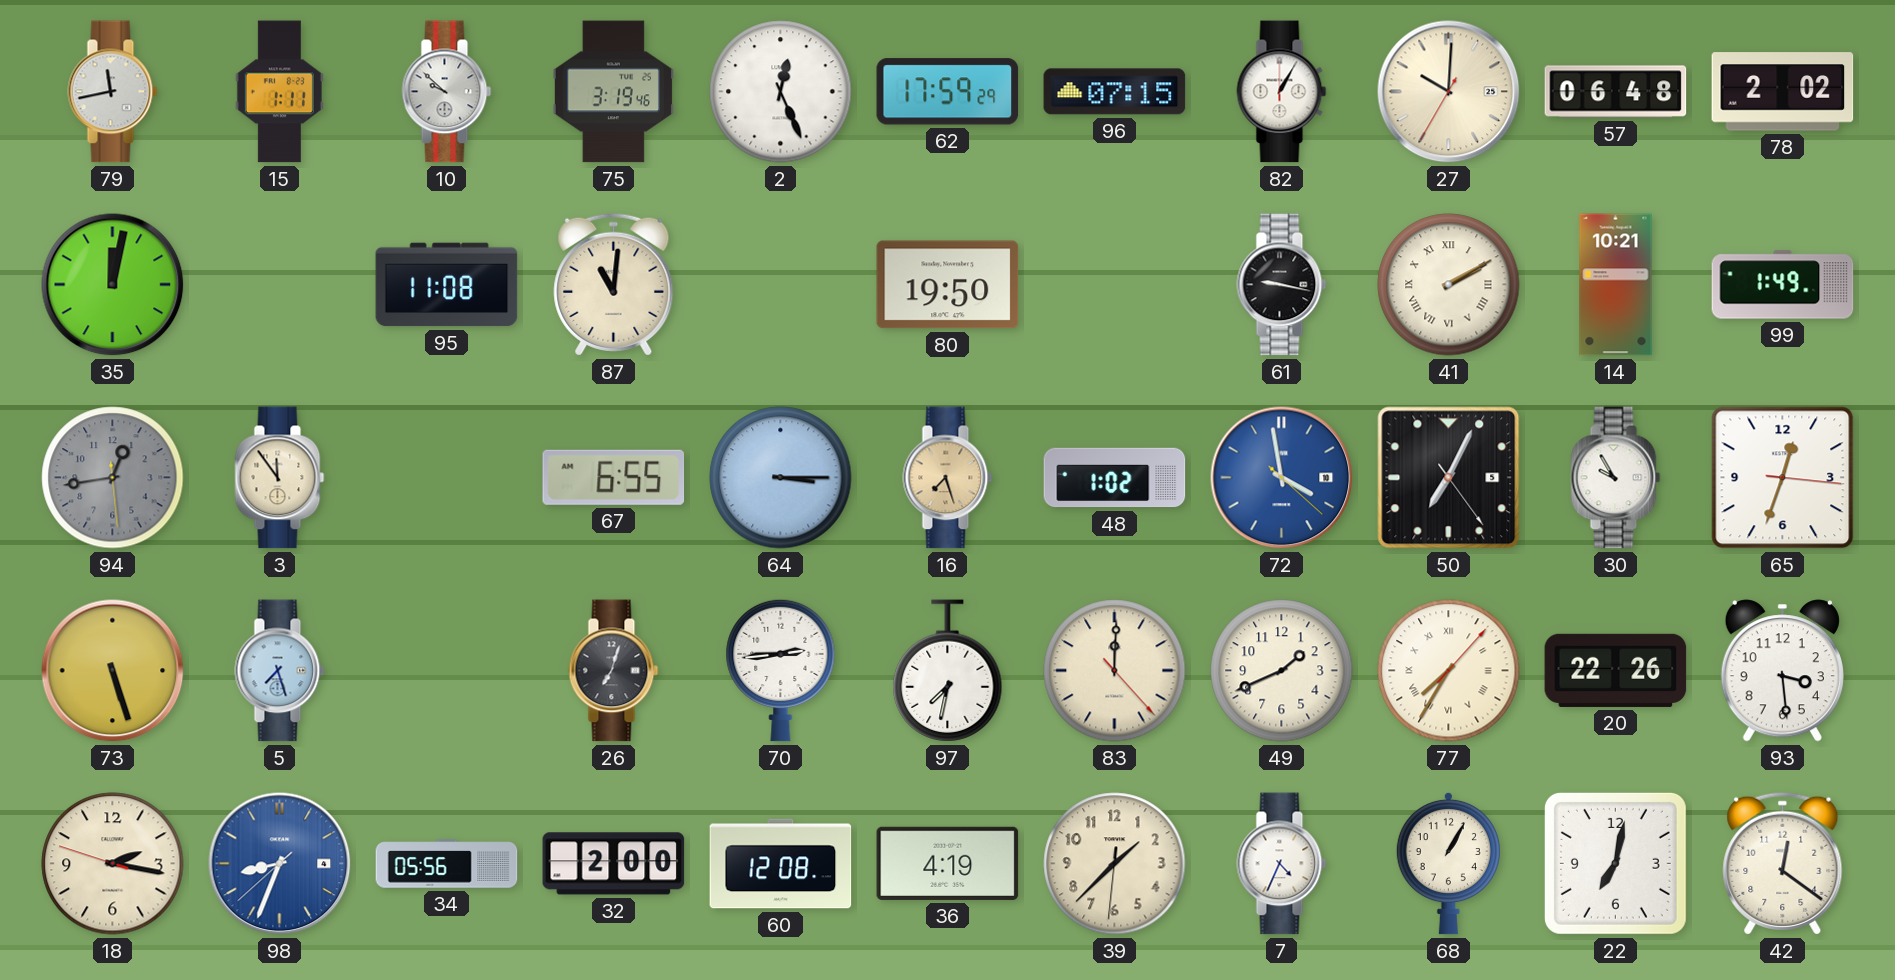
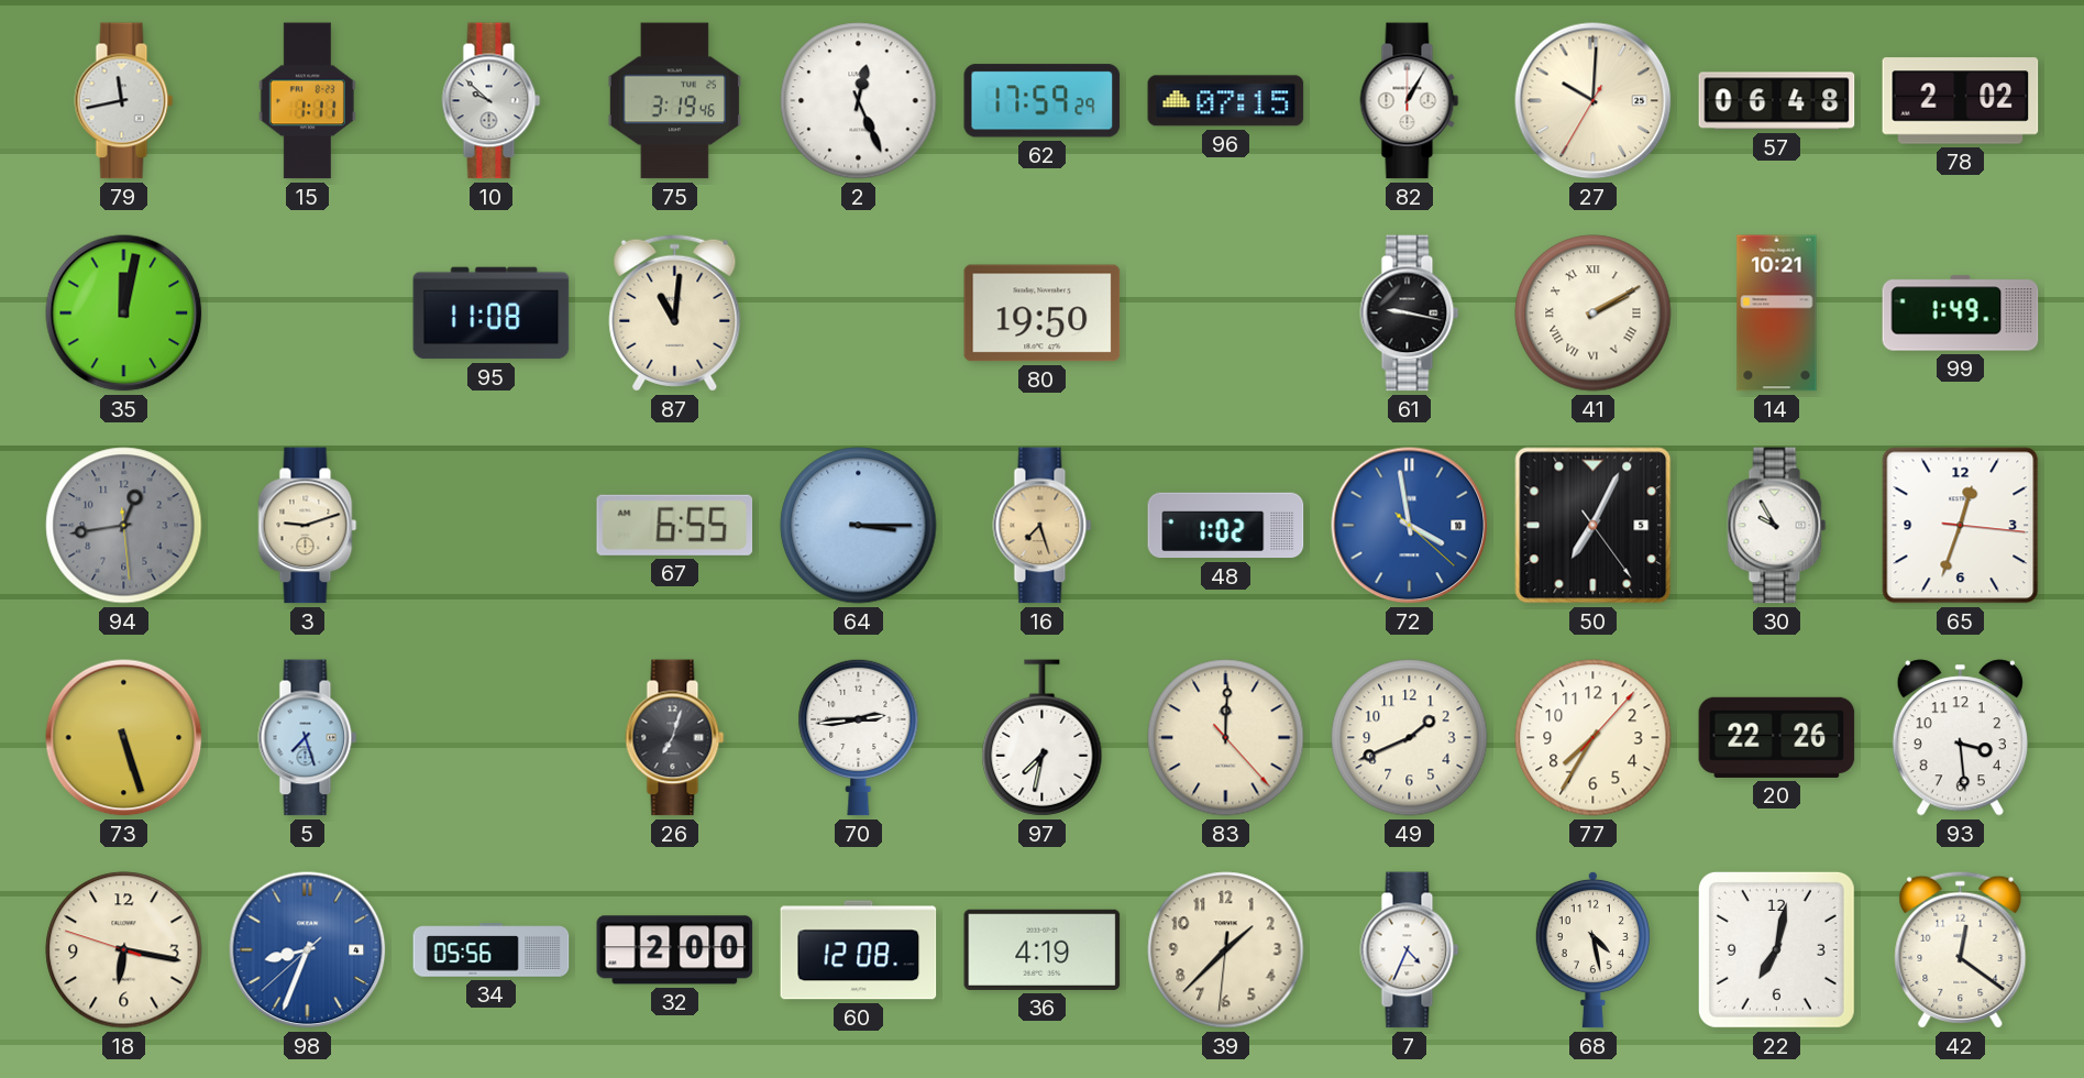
3: 11:54 -> 9:12 (308, 526)
77 numerals: Roman -> Arabic (1594, 738)
18: 2:16 -> 6:16 (124, 950)
68: 1:05 -> 4:28 (1592, 949)
